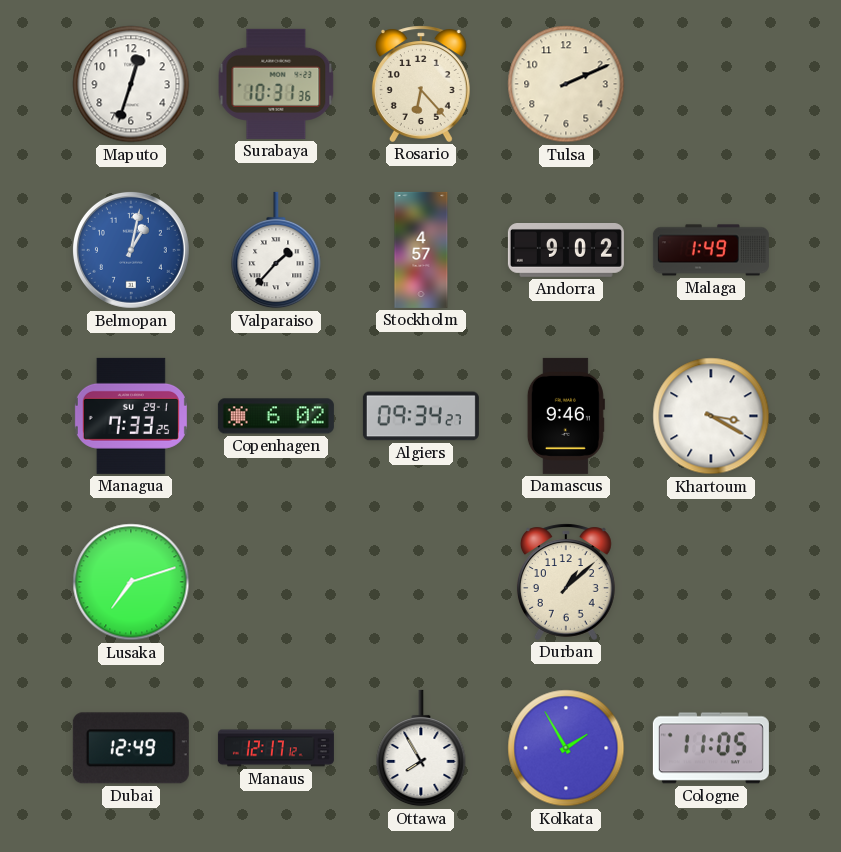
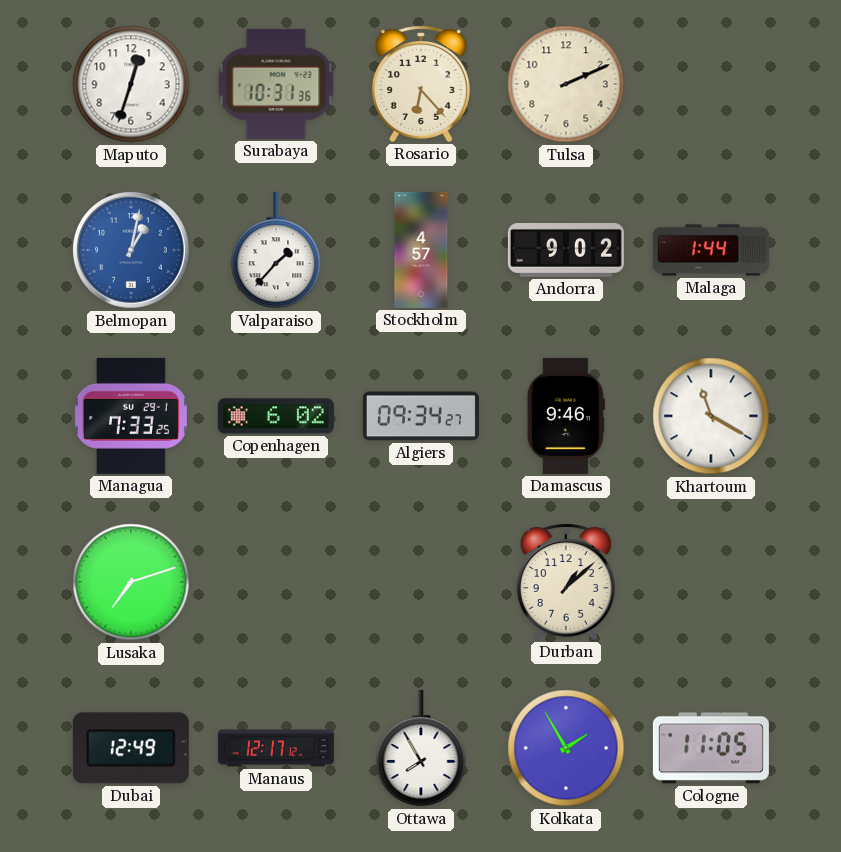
Malaga: 1:49 -> 1:44 (711, 250)
Khartoum: 3:20 -> 11:20 (711, 416)
